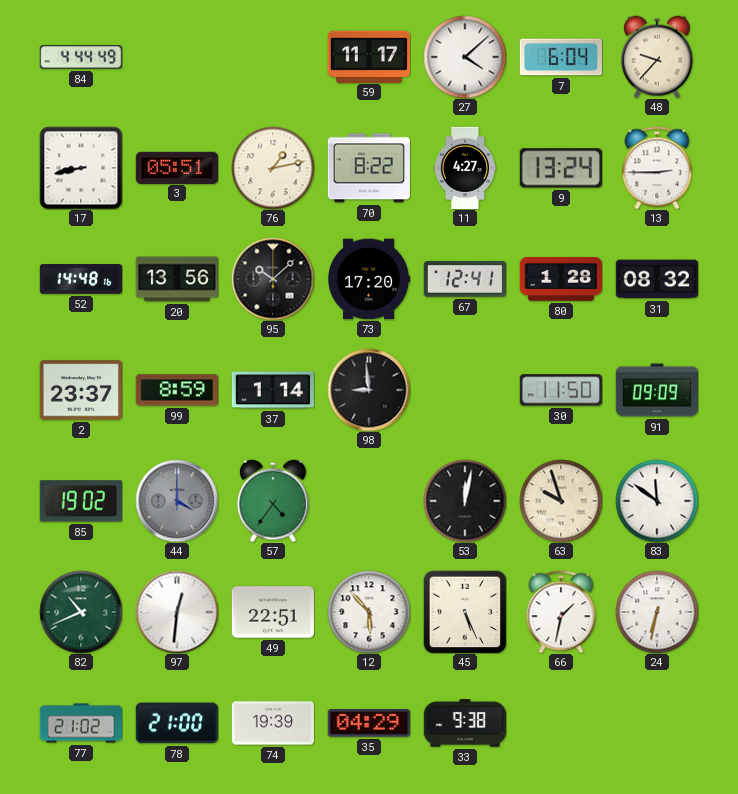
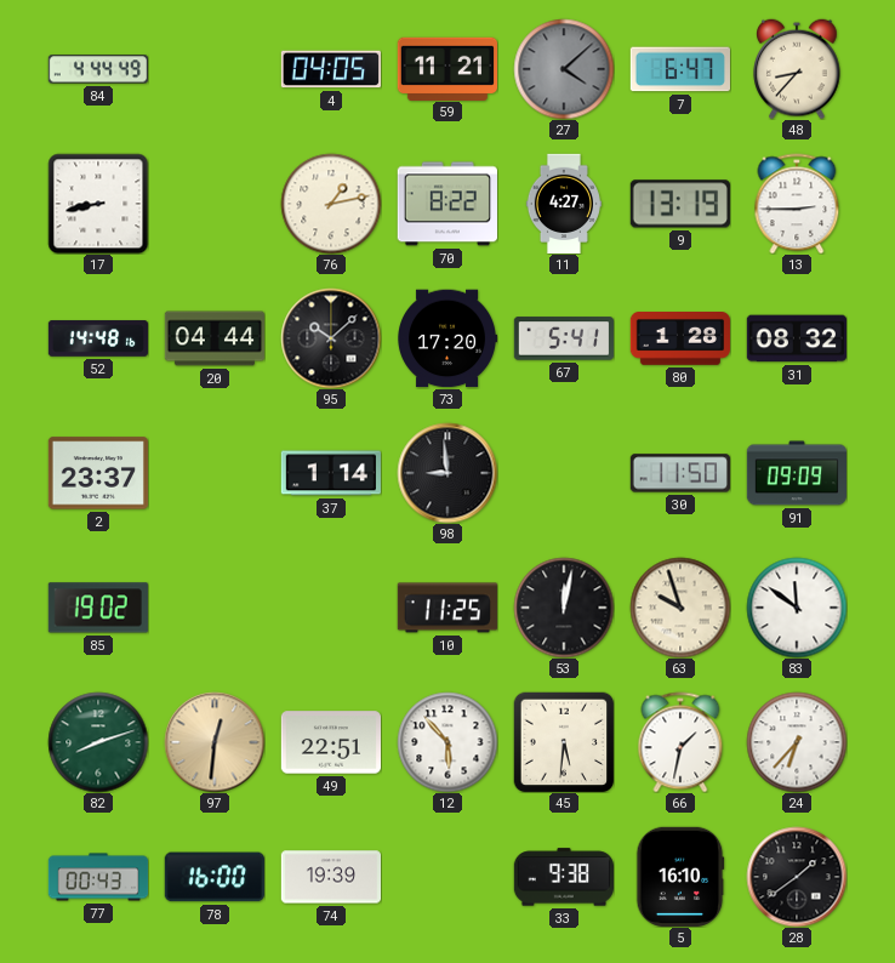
4: none -> 04:05 (330, 69)
59: 11:17 -> 11:21 (446, 68)
27 dial: white -> grey (564, 69)
7: 6:04 -> 6:47 (679, 69)
48: 9:37 -> 8:37 (797, 69)
3: 05:51 -> none (176, 167)
9: 13:24 -> 13:19 (680, 204)
20: 13:56 -> 04:44 (213, 338)
67: 12:41 -> 5:41 (563, 338)
99: 8:59 -> none (176, 390)
44: 4:00 -> none (177, 501)
57: 4:36 -> none (273, 501)
10: none -> 11:25 (447, 608)
82: 10:41 -> 8:12 (98, 742)
97 dial: white -> champagne (215, 742)
45: 5:26 -> 5:31 (564, 742)
24: 6:32 -> 6:37 (797, 742)
77: 21:02 -> 00:43 (98, 877)
78: 21:00 -> 16:00 (215, 877)
35: 04:29 -> none (369, 723)
5: none -> 16:10 (680, 876)
28: none -> 1:39 (797, 877)
